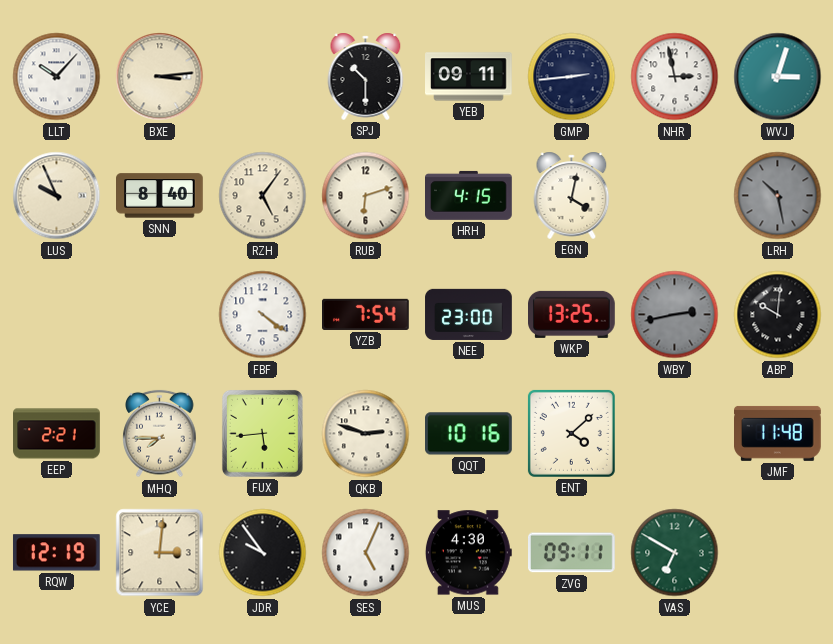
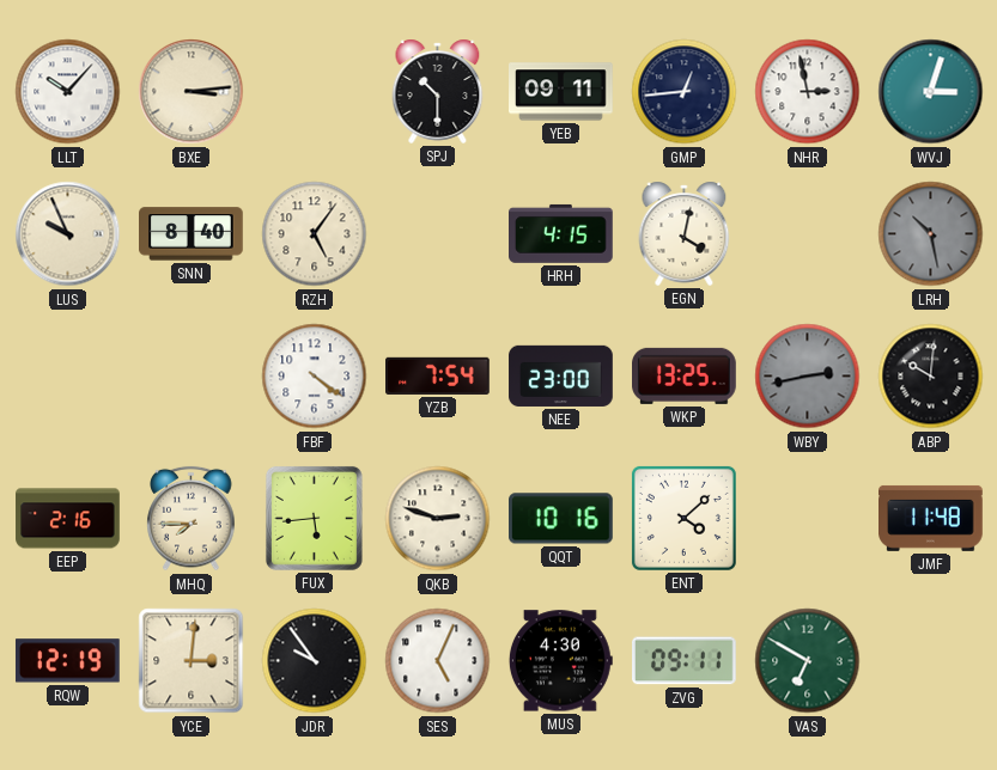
GMP: 2:44 -> 12:44 (685, 92)
RUB: 6:12 -> none (366, 196)
EEP: 2:21 -> 2:16 (68, 519)
